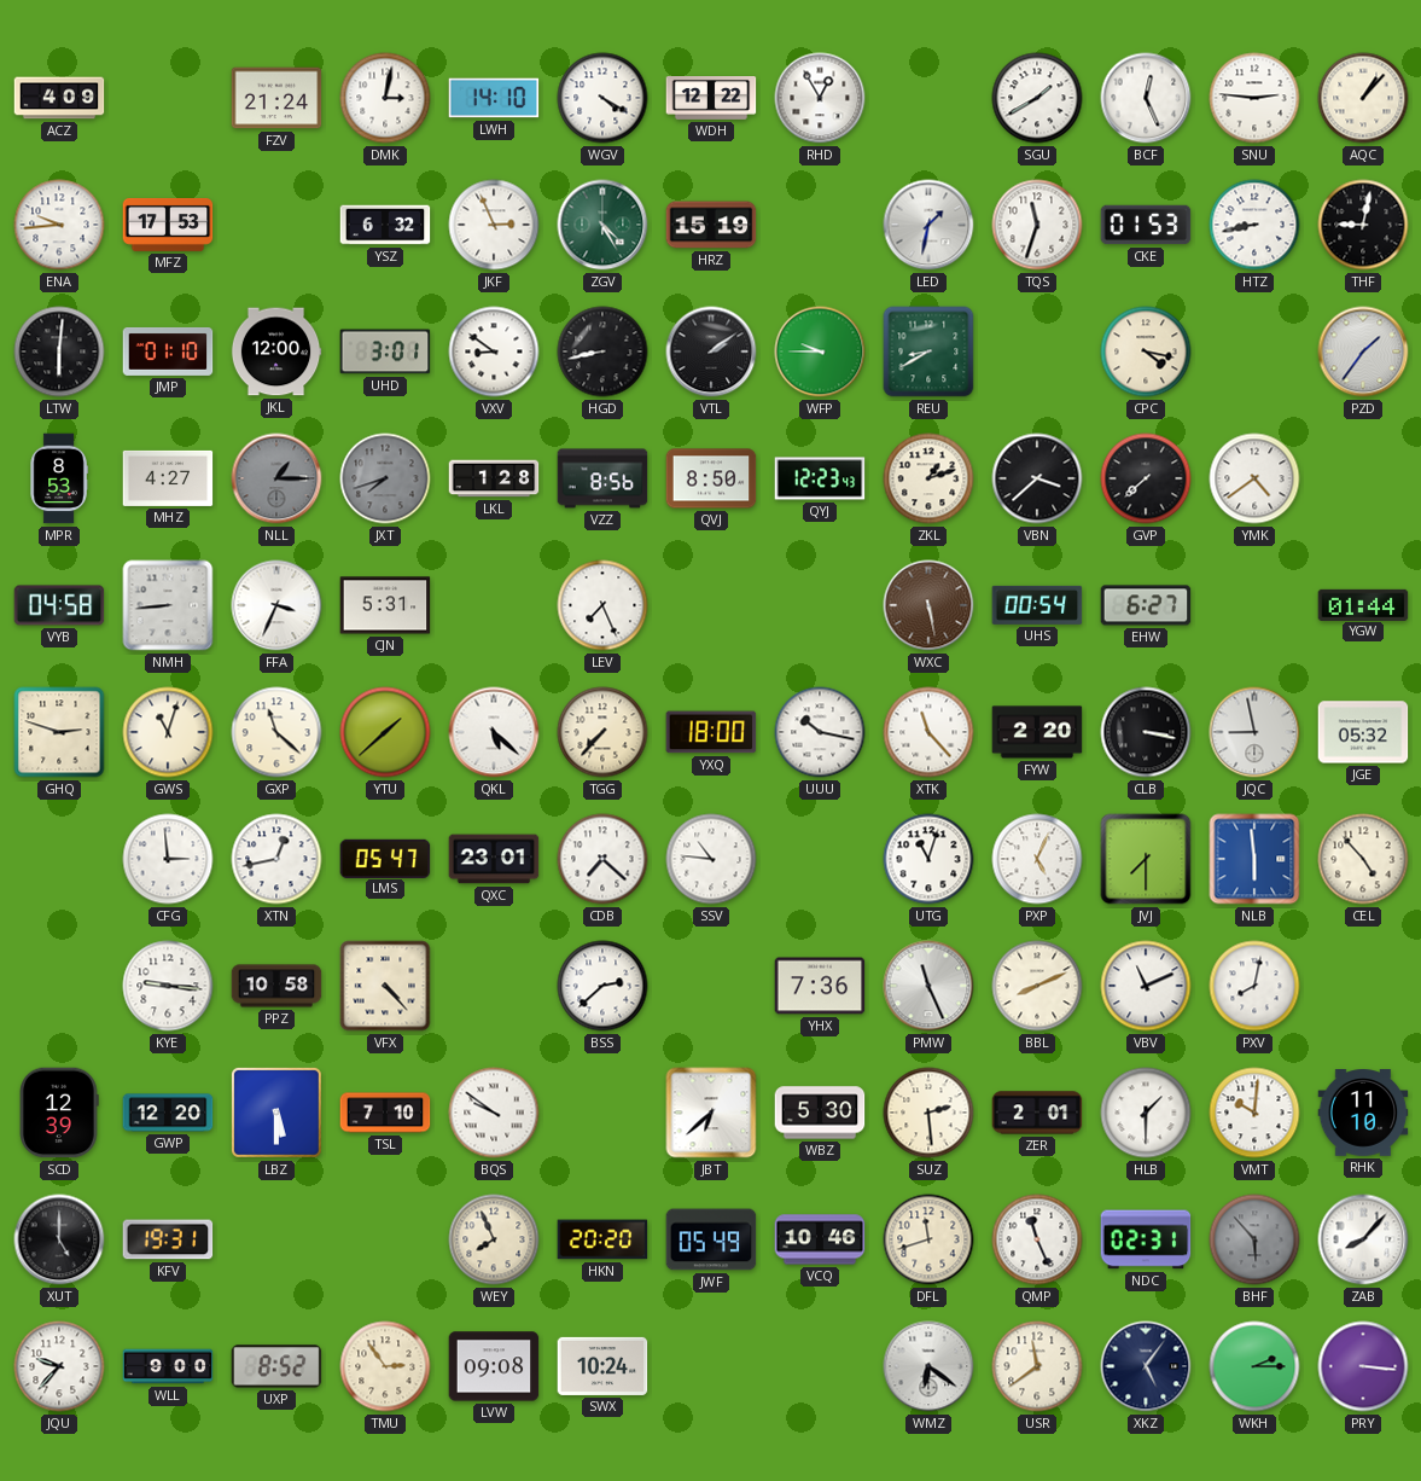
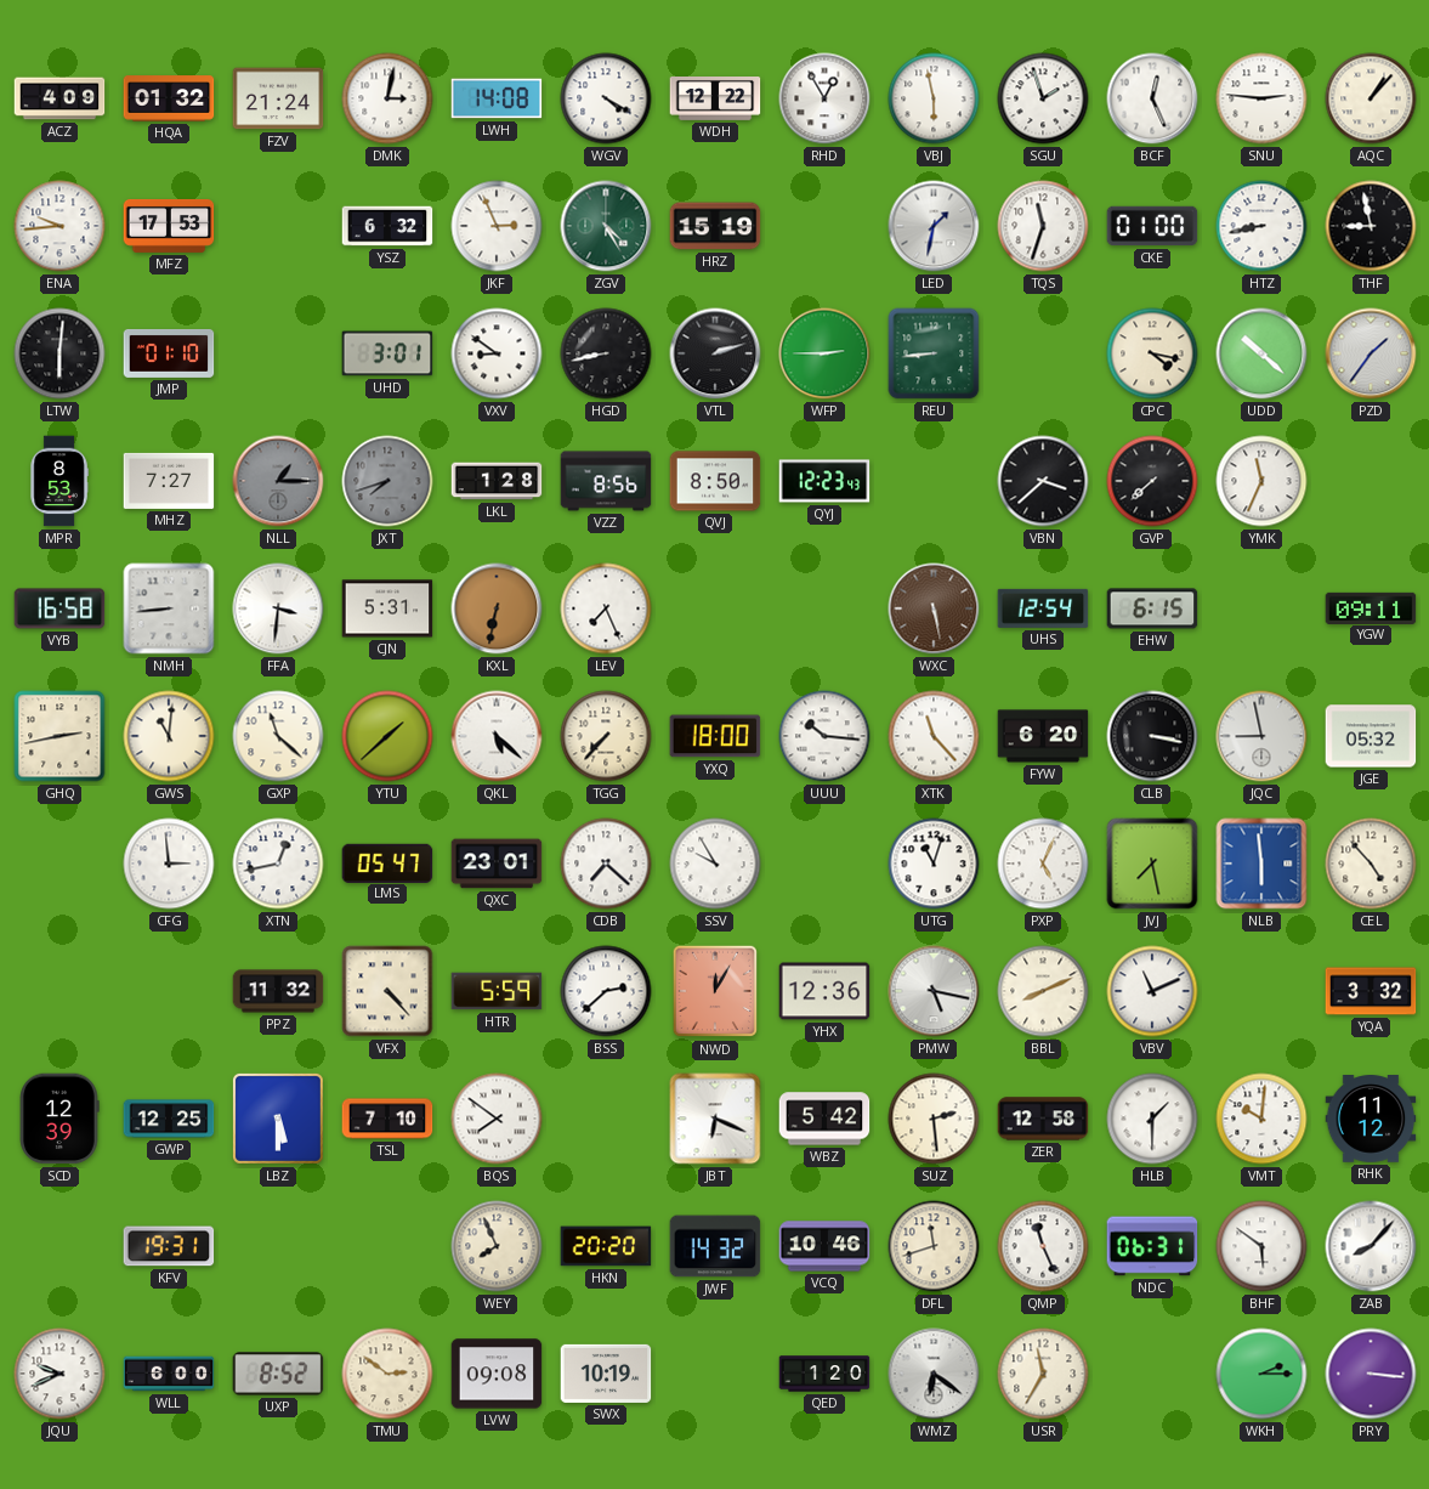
HQA: none -> 01:32 (169, 98)
LWH: 14:10 -> 14:08 (497, 98)
VBJ: none -> 5:58 (934, 98)
SGU: 1:40 -> 1:57 (1043, 98)
CKE: 01:53 -> 01:00 (1152, 226)
THF: 9:02 -> 8:58 (1371, 226)
JKL: 12:00 -> none (276, 352)
VTL: 2:09 -> 2:12 (715, 353)
WFP: 9:45 -> 2:45 (824, 353)
REU: 8:40 -> 8:44 (934, 353)
UDD: none -> 10:22 (1261, 353)
MHZ: 4:27 -> 7:27 (169, 481)
ZKL: 1:12 -> none (928, 478)
YMK: 4:39 -> 11:34 (1261, 481)
VYB: 04:58 -> 16:58 (59, 608)
FFA: 3:34 -> 3:31 (278, 608)
KXL: none -> 6:32 (497, 608)
UHS: 00:54 -> 12:54 (1043, 608)
EHW: 6:27 -> 6:15 (1152, 608)
YGW: 01:44 -> 09:11 (1371, 607)
GHQ: 2:48 -> 2:43 (59, 736)
GWS: 11:03 -> 11:01 (169, 736)
UUU: 10:17 -> 10:16 (824, 736)
FYW: 2:20 -> 6:20 (1043, 736)
SSV: 10:46 -> 9:55 (715, 864)
JVJ: 7:30 -> 7:28 (1152, 864)
KYE: 9:16 -> none (168, 986)
PPZ: 10:58 -> 11:32 (278, 991)
HTR: none -> 5:59 (497, 991)
NWD: none -> 12:05 (714, 991)
YHX: 7:36 -> 12:36 (824, 991)
PMW: 11:26 -> 5:17 (934, 991)
PXV: 8:02 -> none (1254, 986)
YQA: none -> 3:32 (1371, 991)
GWP: 12:20 -> 12:25 (169, 1119)
BQS: 9:51 -> 7:51 (497, 1119)
JBT: 6:38 -> 6:19 (715, 1119)
WBZ: 5:30 -> 5:42 (824, 1119)
ZER: 2:01 -> 12:58 (1043, 1119)
RHK: 11:10 -> 11:12 (1371, 1120)
XUT: 5:00 -> none (59, 1239)
JWF: 05:49 -> 14:32 (715, 1246)
NDC: 02:31 -> 06:31 (1152, 1246)
BHF: 5:53 -> 5:51 (1261, 1246)
BHF dial: grey -> white (1261, 1246)
JQU: 9:37 -> 9:41 (59, 1374)
WLL: 9:00 -> 6:00 (169, 1374)
TMU: 2:54 -> 2:51 (387, 1374)
SWX: 10:24 -> 10:19 (606, 1374)
QED: none -> 1:20 (824, 1374)
USR: 11:39 -> 11:35 (1043, 1374)
XKZ: 5:06 -> none (1146, 1366)
